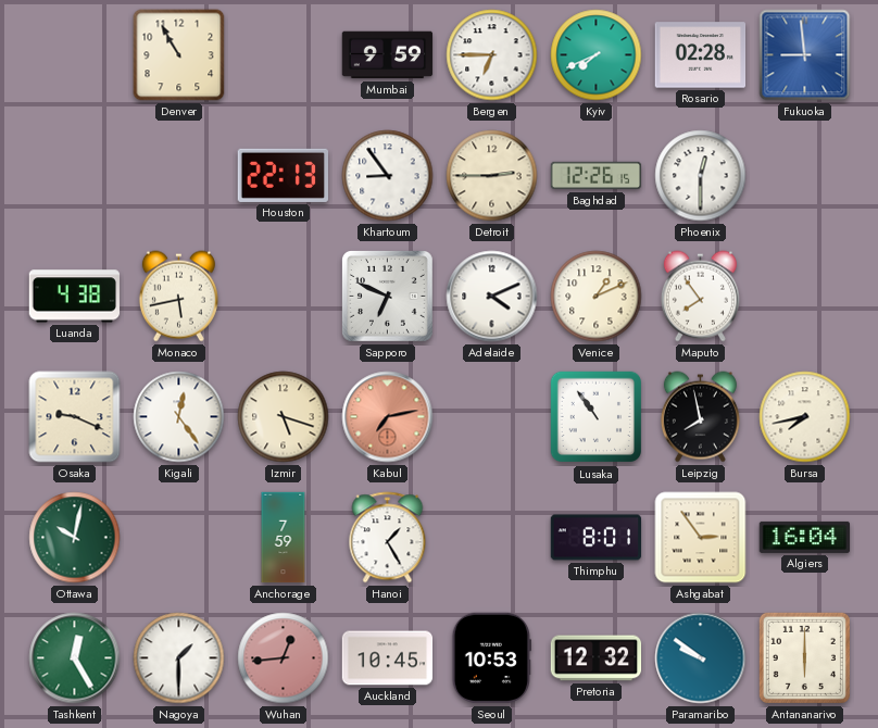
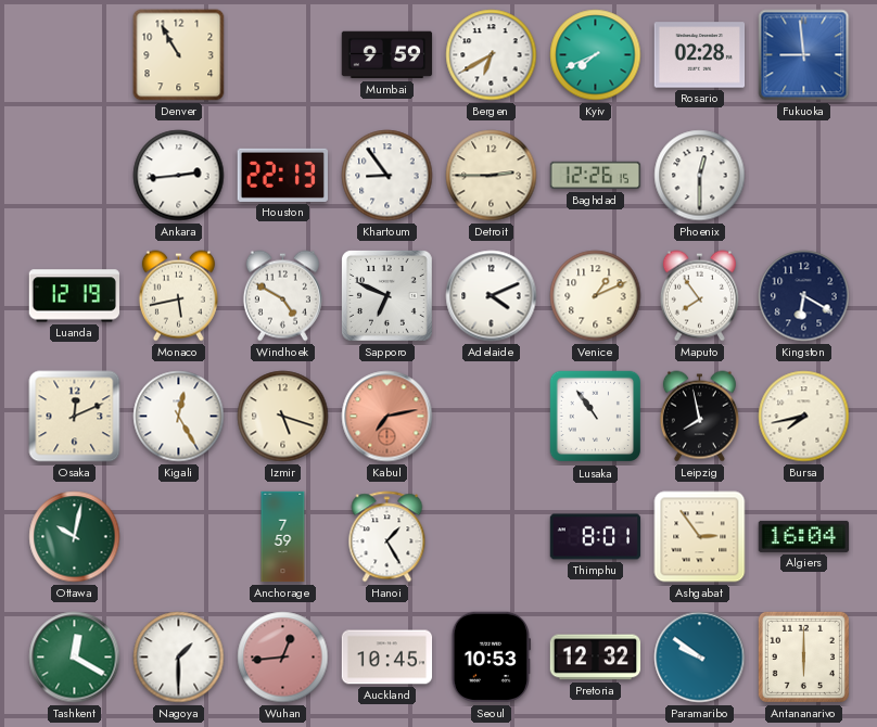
Bergen: 6:45 -> 6:40 (492, 55)
Ankara: none -> 2:44 (179, 176)
Luanda: 4:38 -> 12:19 (75, 296)
Windhoek: none -> 4:50 (282, 296)
Kingston: none -> 6:20 (804, 296)
Osaka: 9:19 -> 12:11 (75, 417)
Kigali: 12:24 -> 12:25 (179, 417)
Tashkent: 12:25 -> 12:20 (75, 658)
